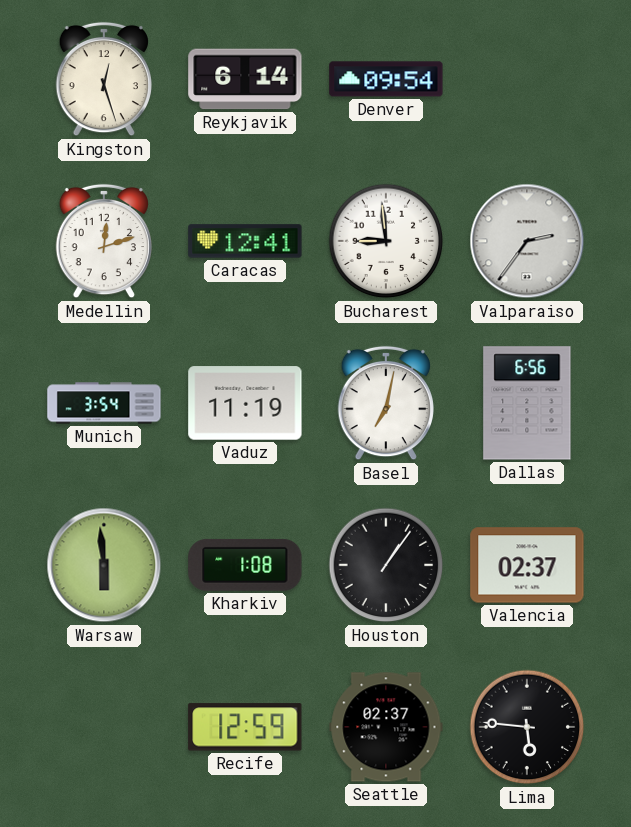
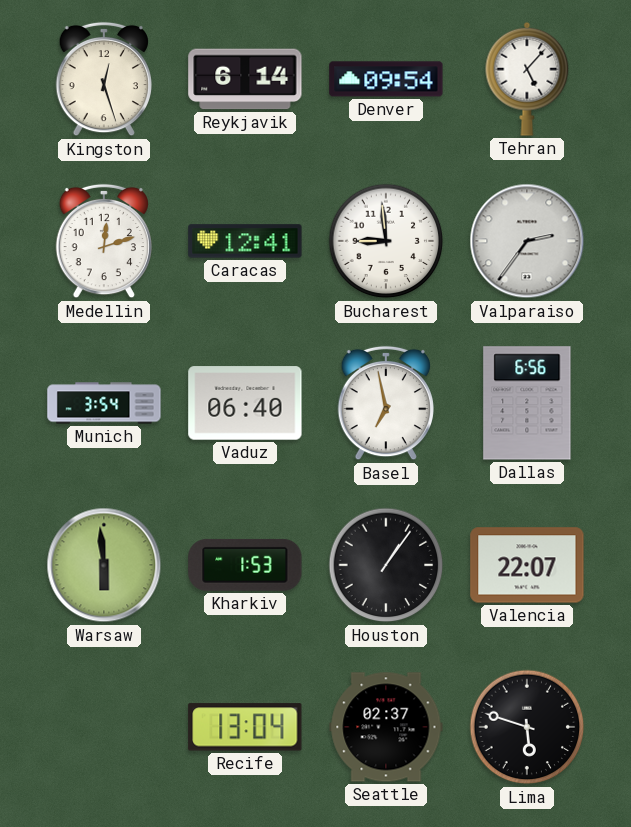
Tehran: none -> 5:07 (527, 79)
Vaduz: 11:19 -> 06:40 (245, 403)
Basel: 7:02 -> 6:58 (385, 403)
Kharkiv: 1:08 -> 1:53 (245, 565)
Valencia: 02:37 -> 22:07 (527, 565)
Recife: 12:59 -> 13:04 (245, 727)
Lima: 5:46 -> 5:48 (527, 727)
